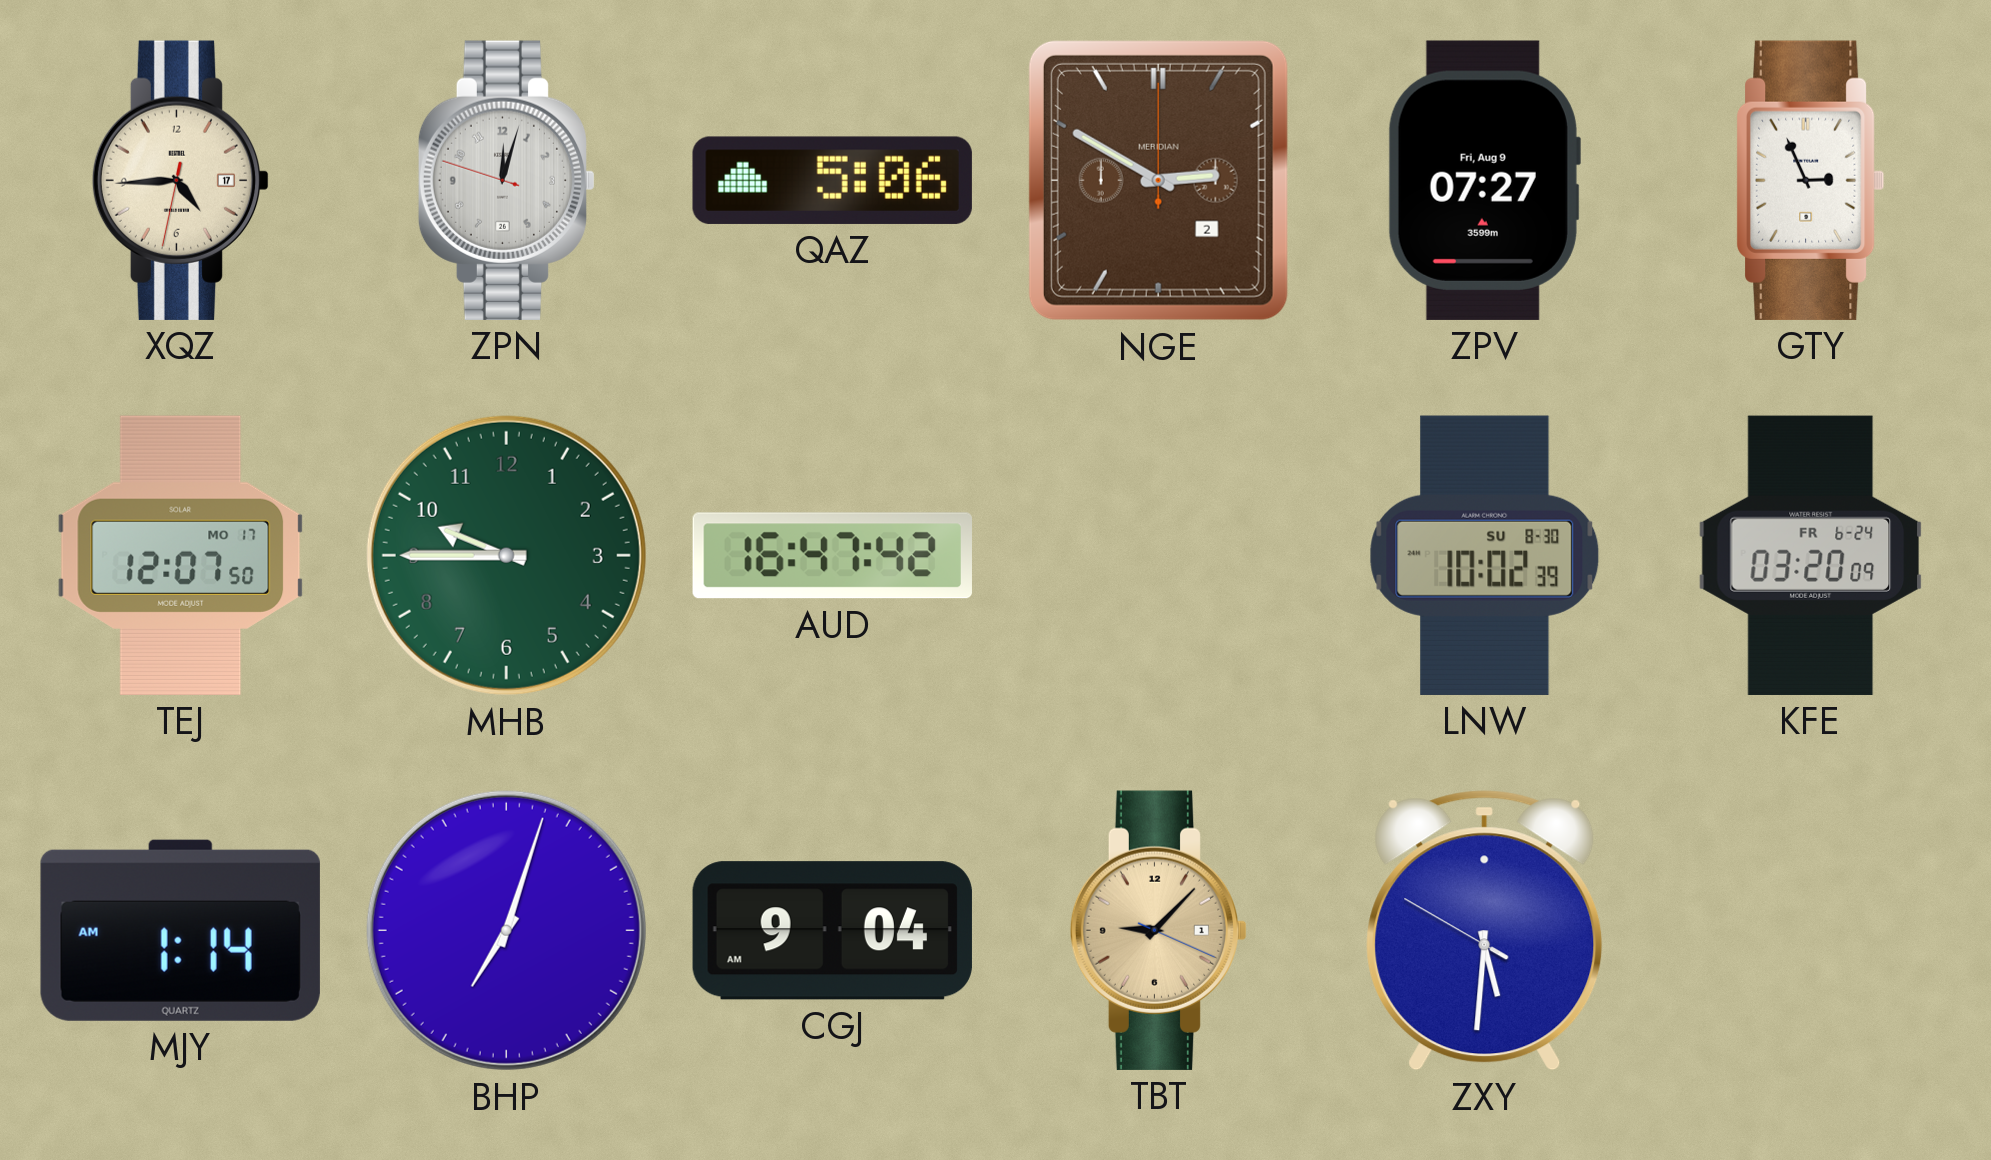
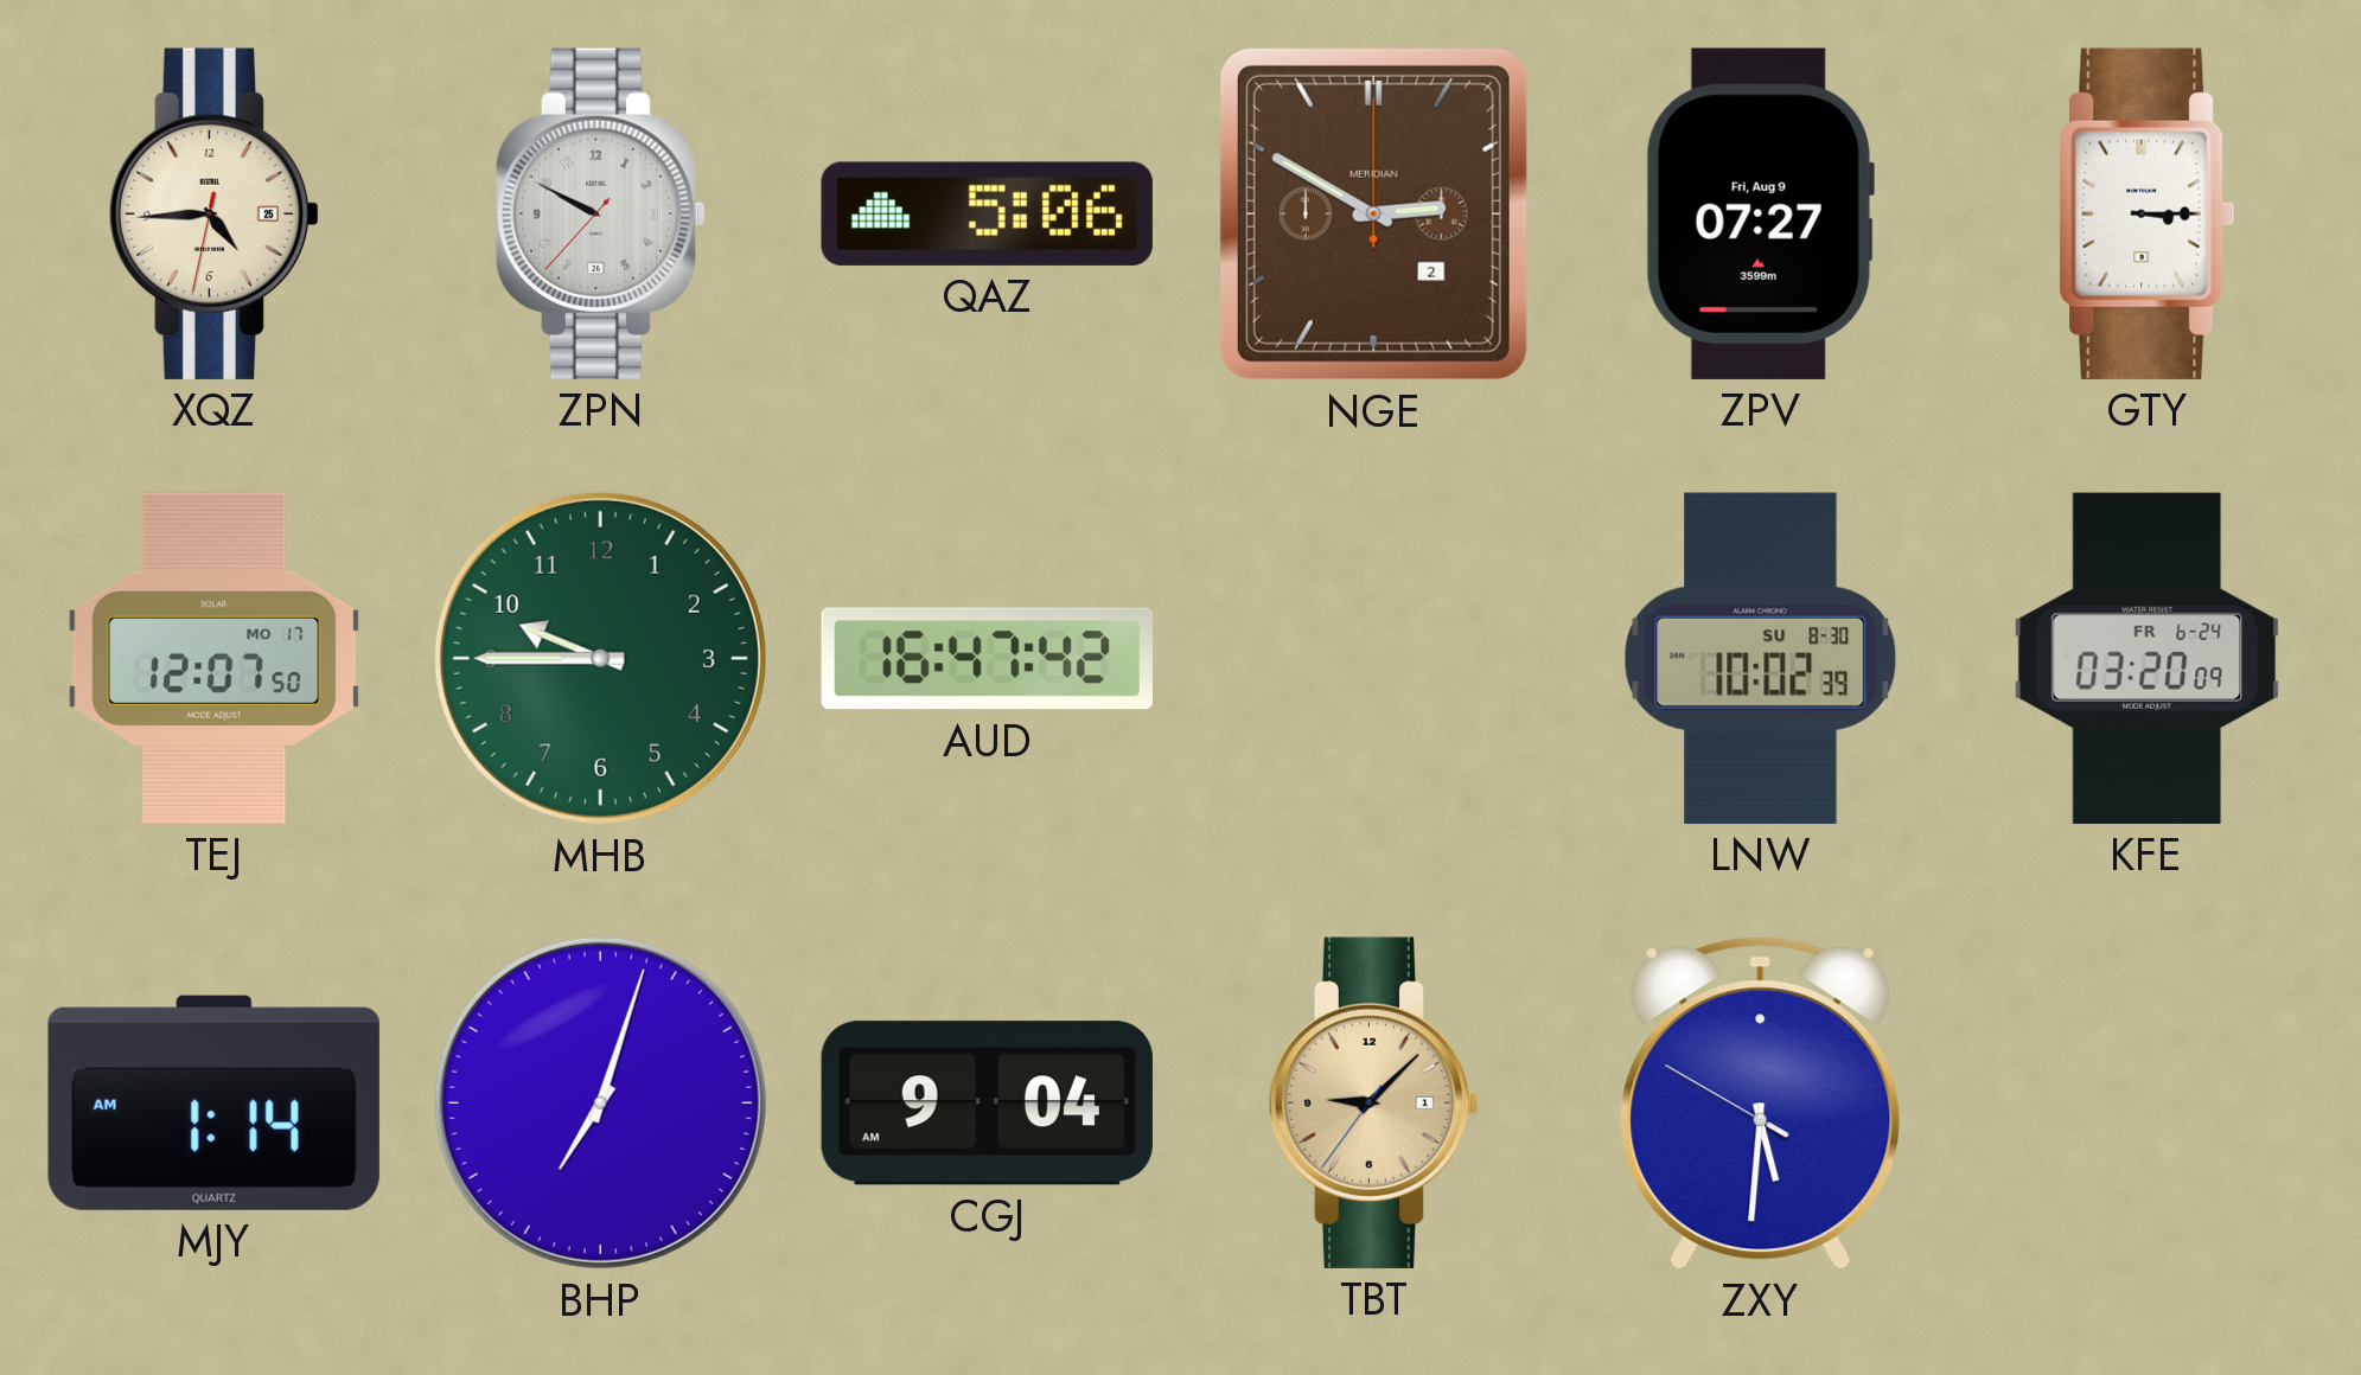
XQZ date: 17 -> 25 (215, 213)
ZPN: 12:02 -> 9:49 (601, 213)
GTY: 2:56 -> 3:15 (2148, 213)
TBT: 9:07:19 -> 9:07:36 (1374, 1102)
